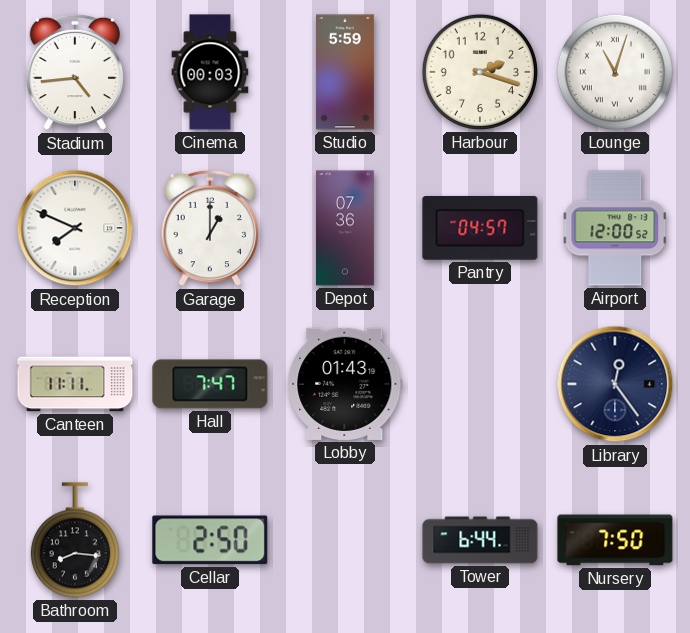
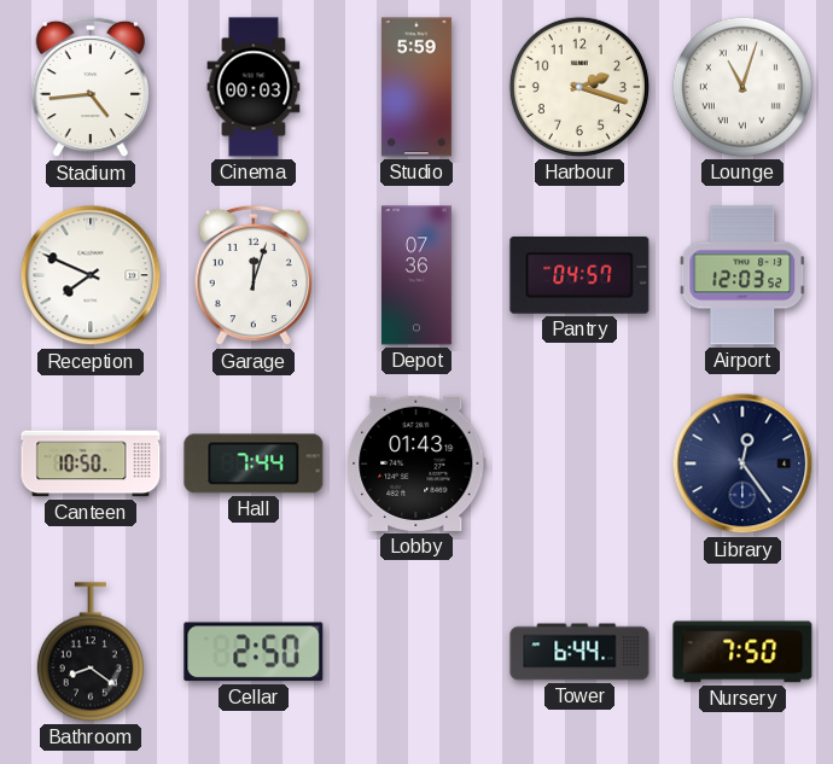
Garage: 1:00 -> 12:03 (252, 275)
Airport: 12:00 -> 12:03 (742, 275)
Canteen: 11:11 -> 10:50 (91, 463)
Hall: 7:47 -> 7:44 (254, 463)
Bathroom: 8:16 -> 8:21 (91, 652)
